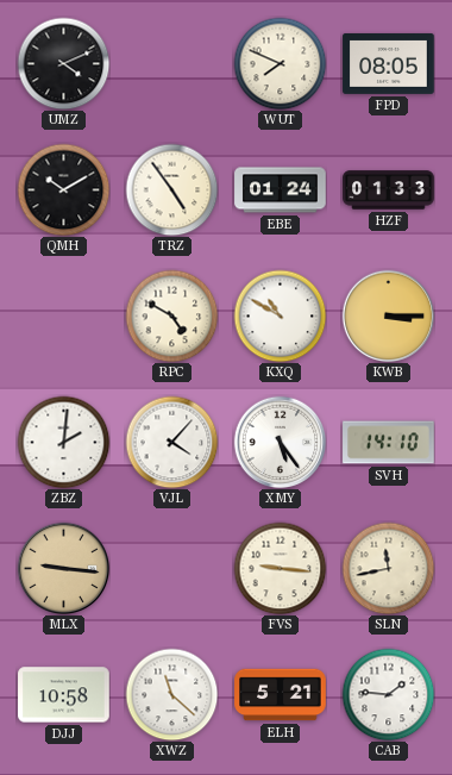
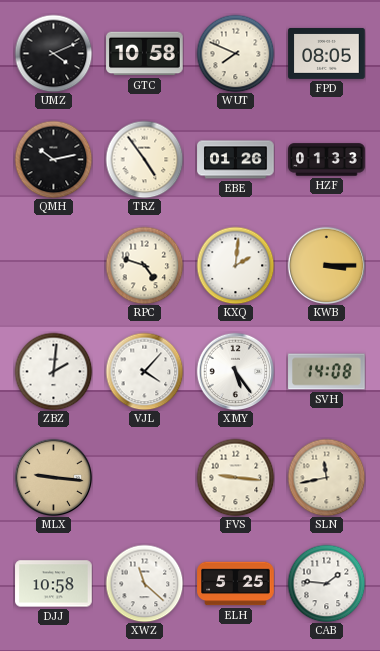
GTC: none -> 10:58 (145, 54)
QMH: 10:10 -> 10:13 (53, 159)
EBE: 01:24 -> 01:26 (236, 160)
RPC: 4:50 -> 4:48 (144, 265)
KXQ: 10:50 -> 2:01 (235, 265)
SVH: 14:10 -> 14:08 (327, 372)
ELH: 5:21 -> 5:25 (236, 584)
